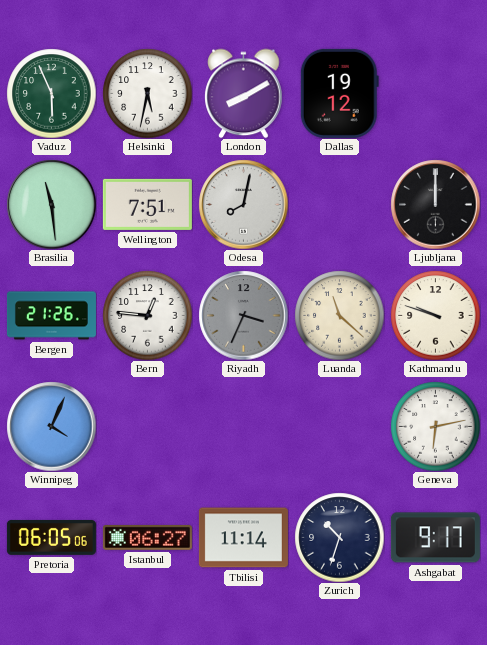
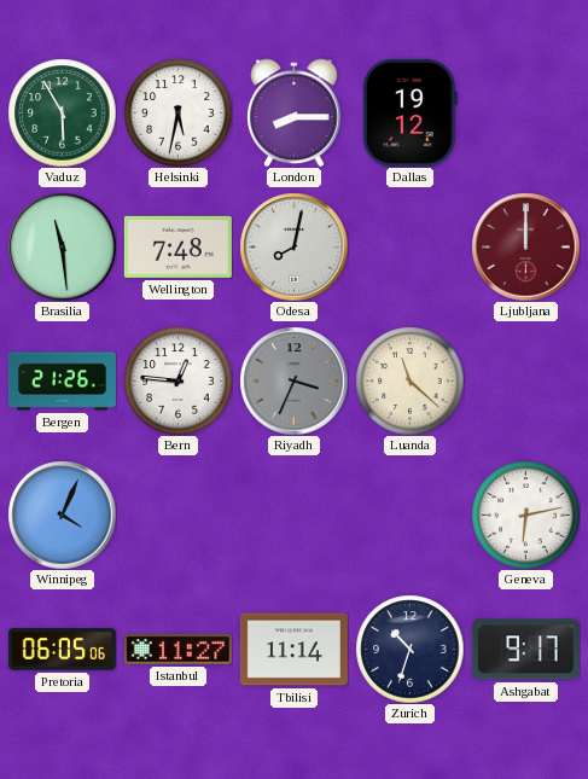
Vaduz: 5:56 -> 5:55 (62, 112)
London: 8:10 -> 8:15 (295, 112)
Wellington: 7:51 -> 7:48 (177, 246)
Ljubljana dial: black -> burgundy (525, 246)
Kathmandu: 9:48 -> none (435, 315)
Istanbul: 06:27 -> 11:27 (177, 649)
